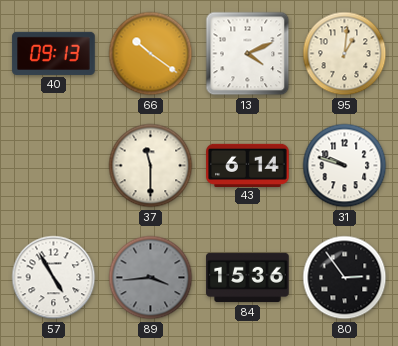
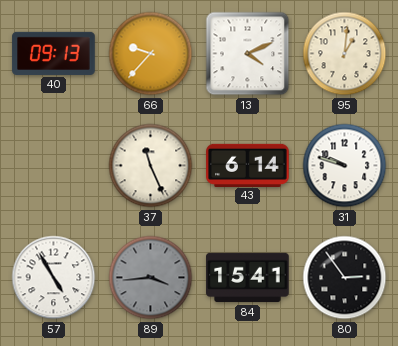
66: 10:21 -> 9:37 (151, 54)
37: 11:30 -> 11:26 (151, 166)
84: 15:36 -> 15:41 (248, 278)
